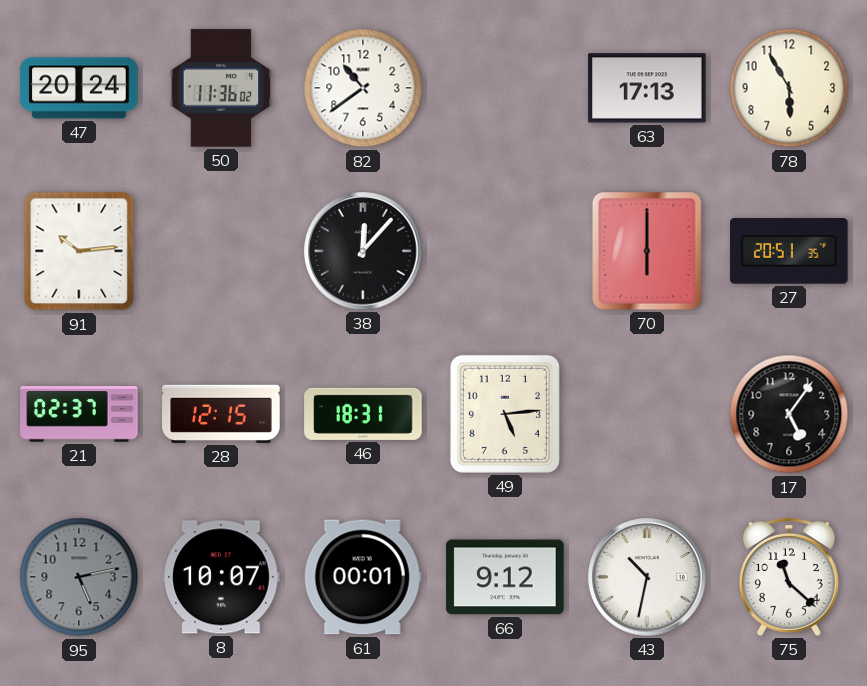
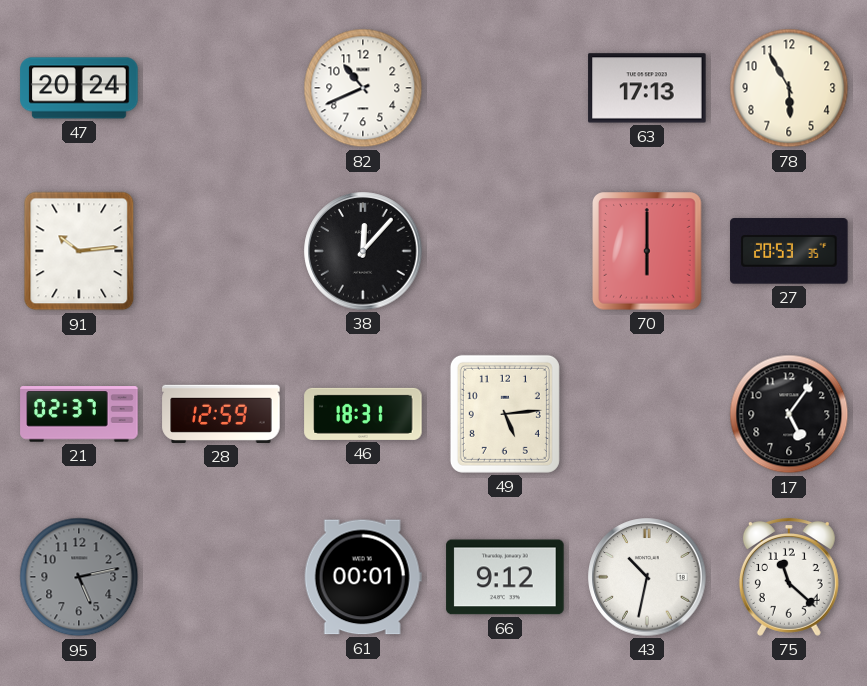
50: 11:36 -> none (221, 88)
82: 10:39 -> 10:41 (363, 88)
27: 20:51 -> 20:53 (789, 251)
28: 12:15 -> 12:59 (221, 414)
8: 10:07 -> none (221, 577)
